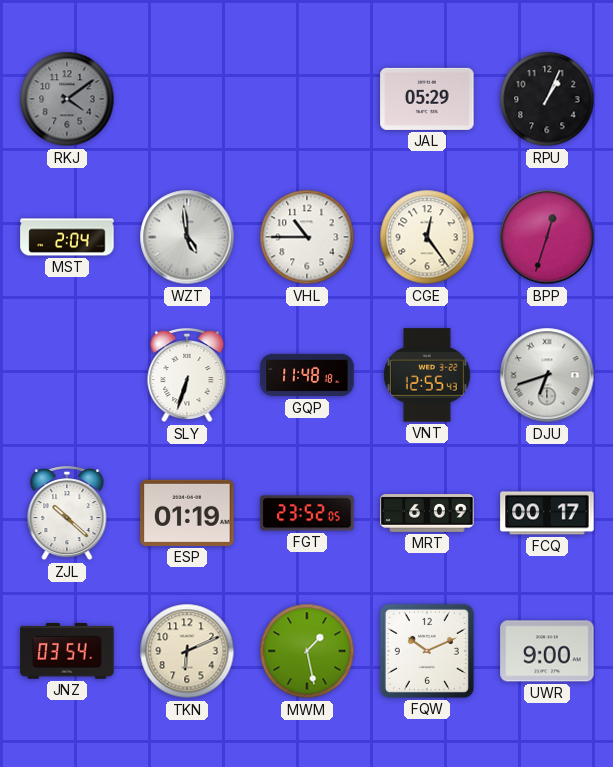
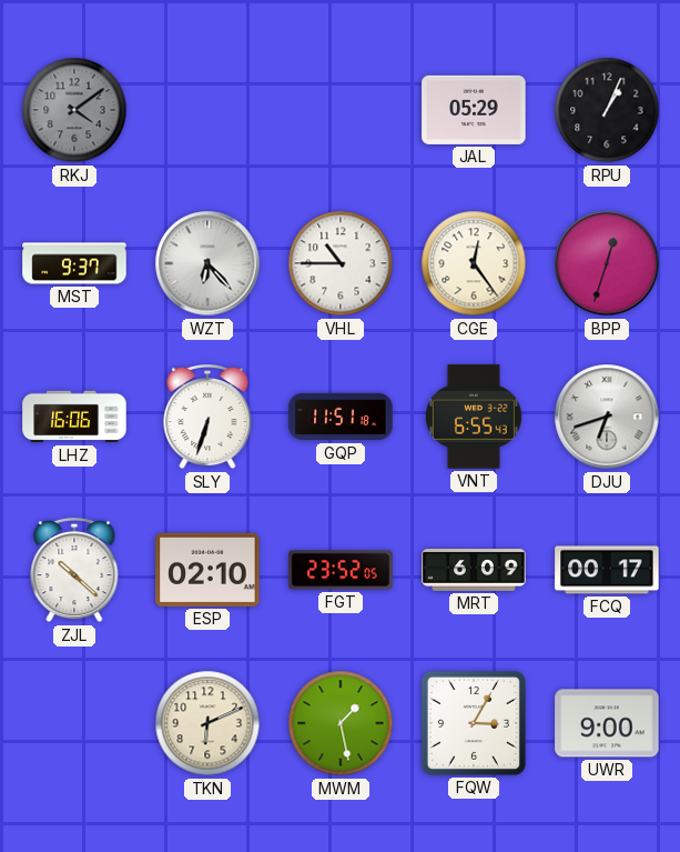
MST: 2:04 -> 9:37 (74, 263)
WZT: 4:59 -> 6:23 (207, 263)
LHZ: none -> 16:06 (74, 417)
GQP: 11:48 -> 11:51 (341, 417)
VNT: 12:55 -> 6:55 (474, 417)
ESP: 01:19 -> 02:10 (207, 570)
JNZ: 03:54 -> none (67, 652)
FQW: 10:11 -> 3:05 (474, 723)
